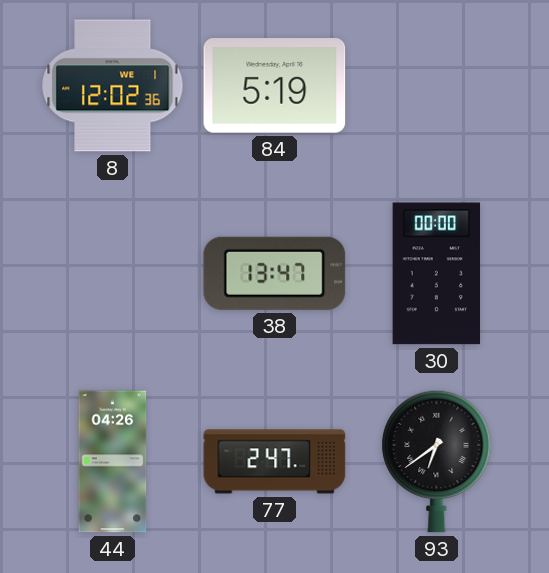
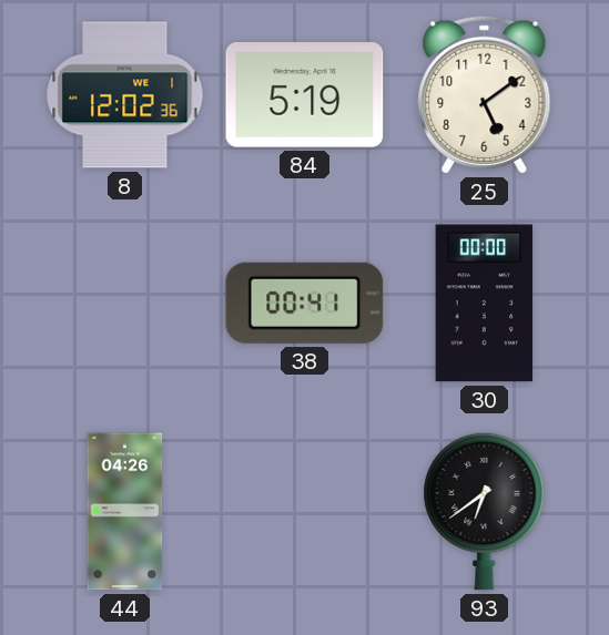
25: none -> 5:09 (485, 94)
38: 13:47 -> 00:41 (305, 303)
77: 2:47 -> none (275, 462)
